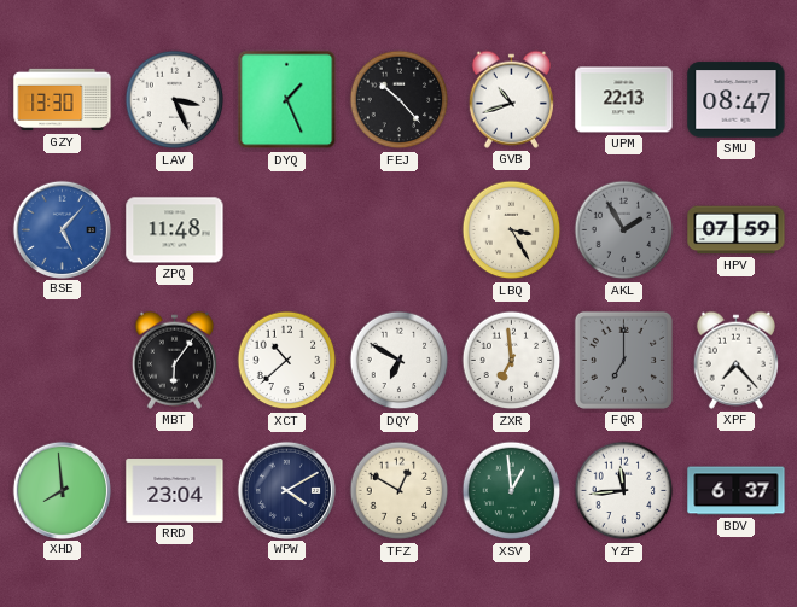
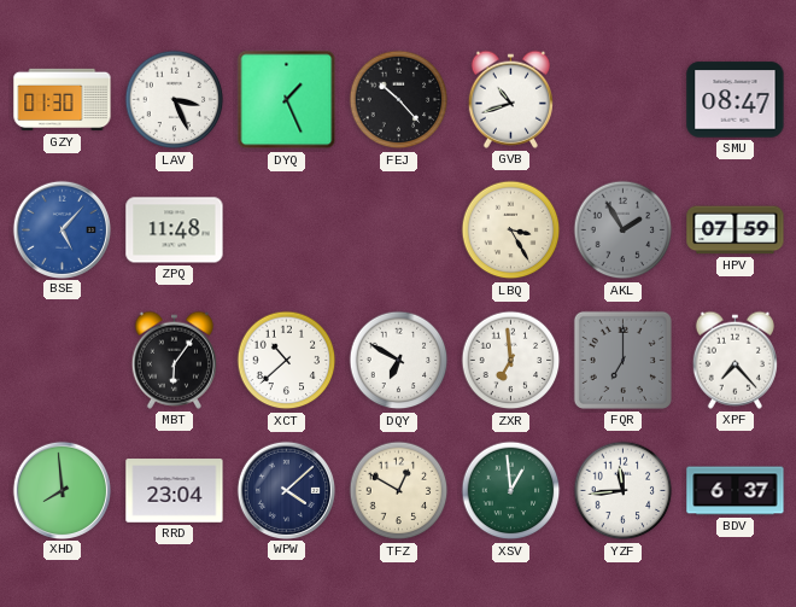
GZY: 13:30 -> 01:30 (63, 100)
UPM: 22:13 -> none (624, 100)
WPW: 4:10 -> 4:08 (286, 490)
